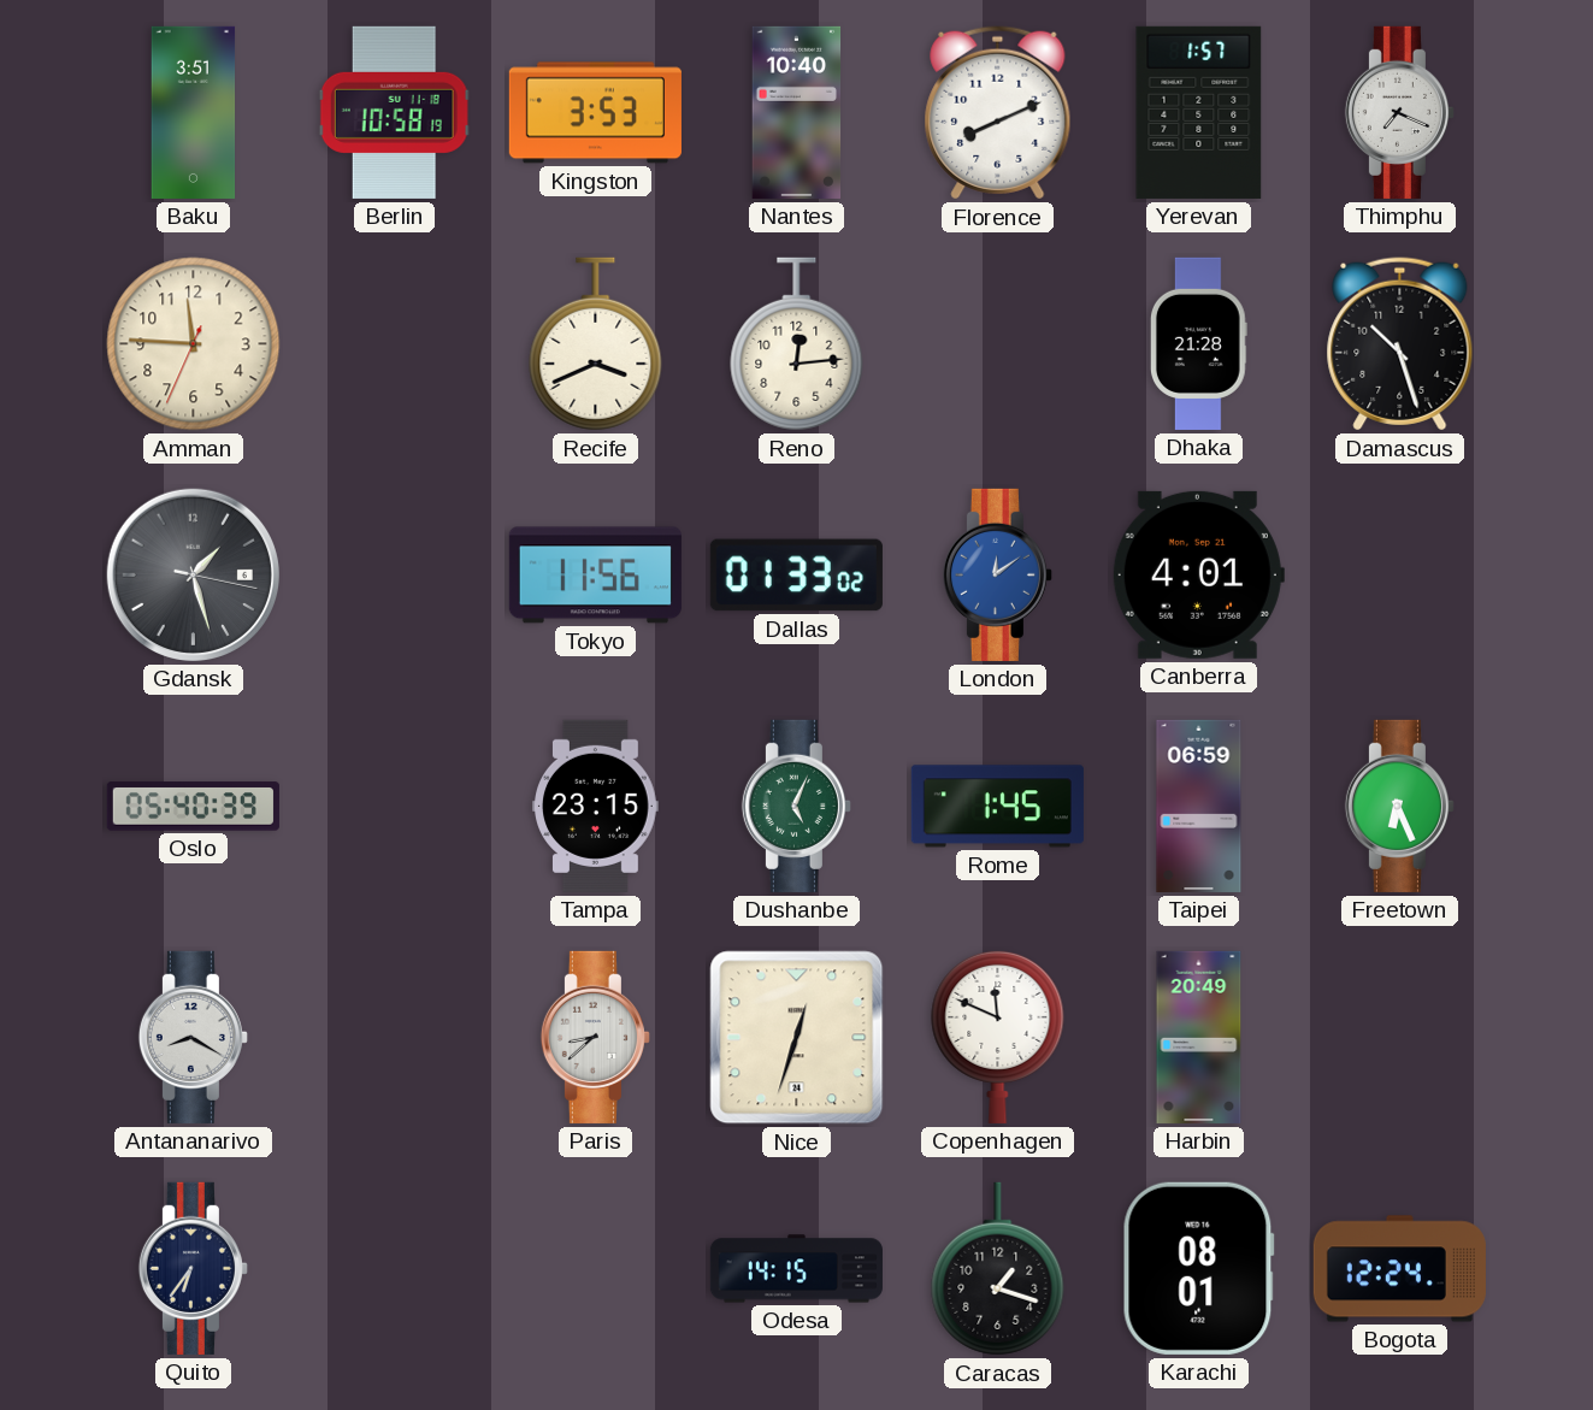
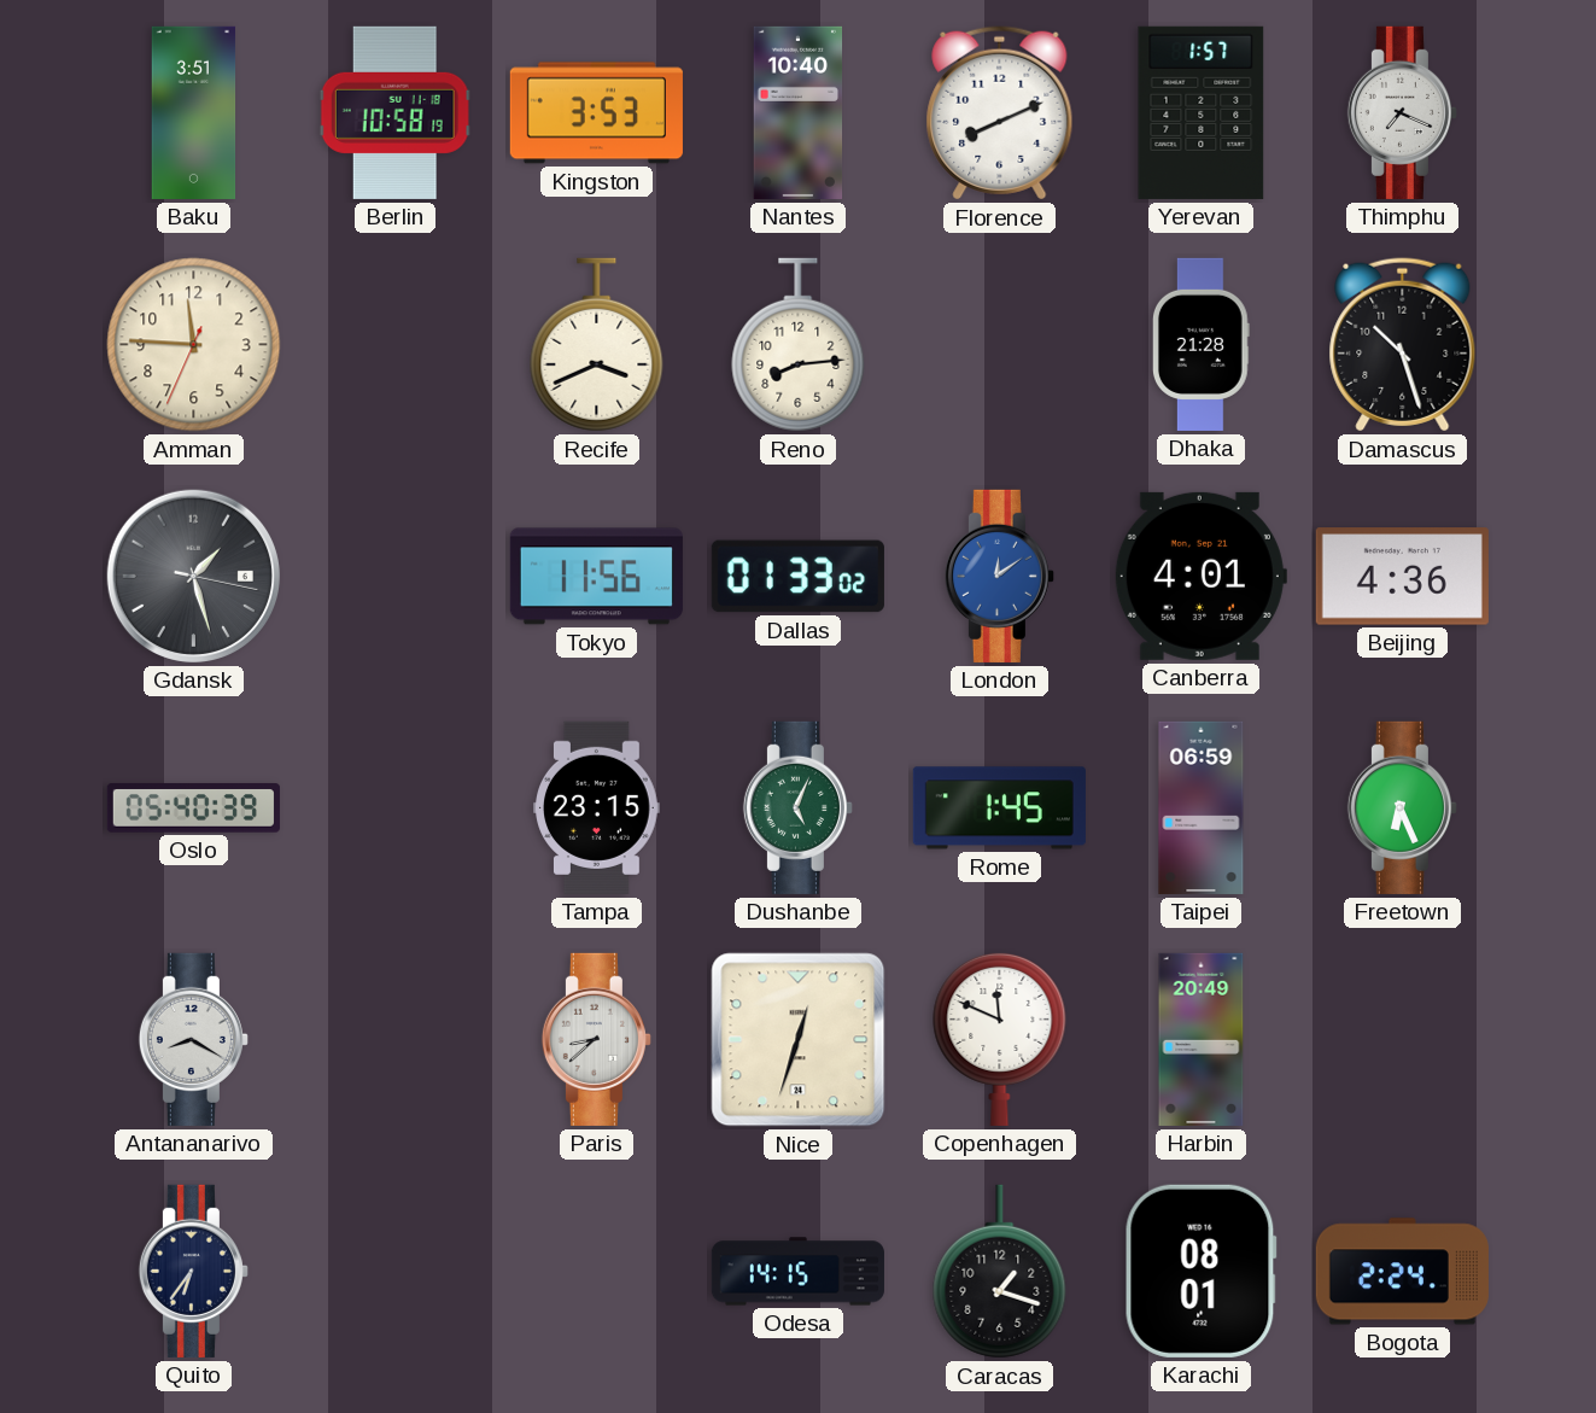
Reno: 12:14 -> 8:14 (799, 345)
Beijing: none -> 4:36 (1402, 577)
Bogota: 12:24 -> 2:24 (1402, 1272)
